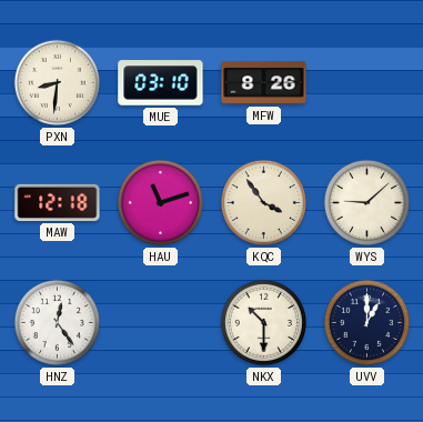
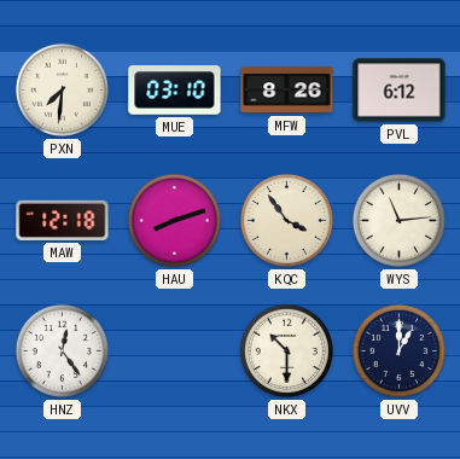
PXN: 8:31 -> 7:31 (62, 89)
PVL: none -> 6:12 (400, 91)
HAU: 11:12 -> 8:12 (174, 220)
WYS: 9:08 -> 11:14 (398, 220)
